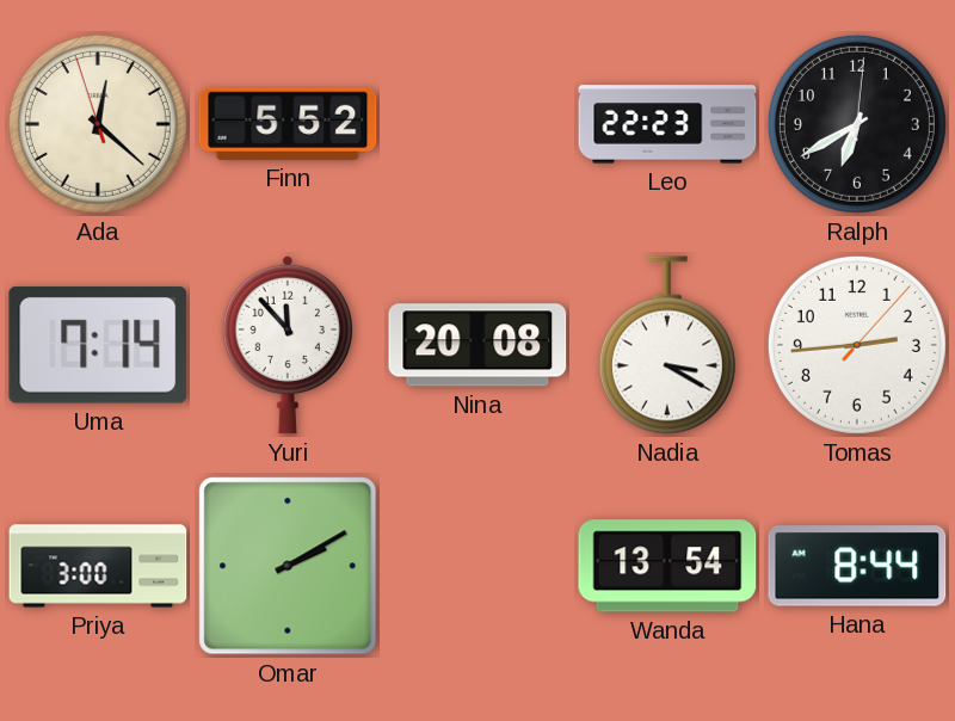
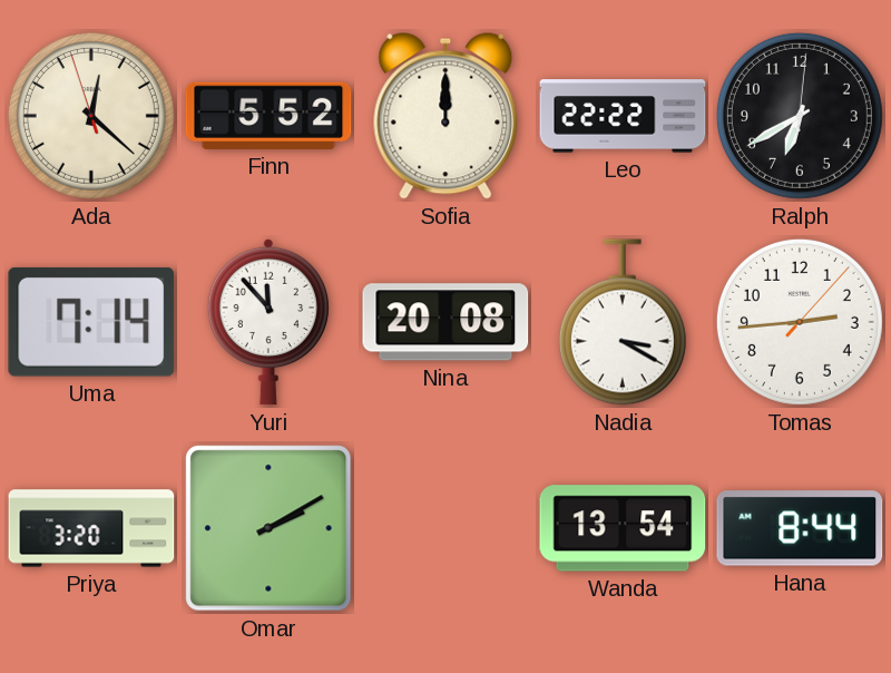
Sofia: none -> 12:00 (445, 116)
Leo: 22:23 -> 22:22 (623, 116)
Priya: 3:00 -> 3:20 (91, 528)
